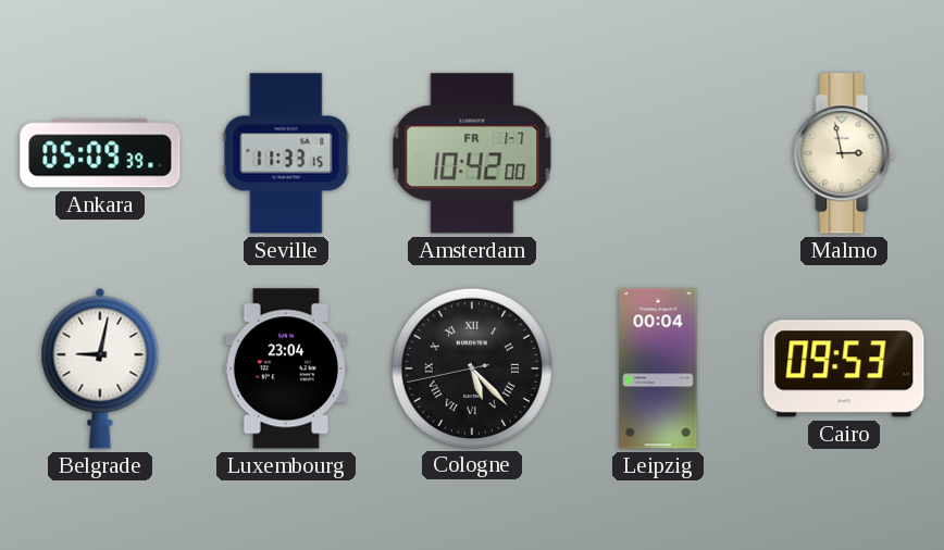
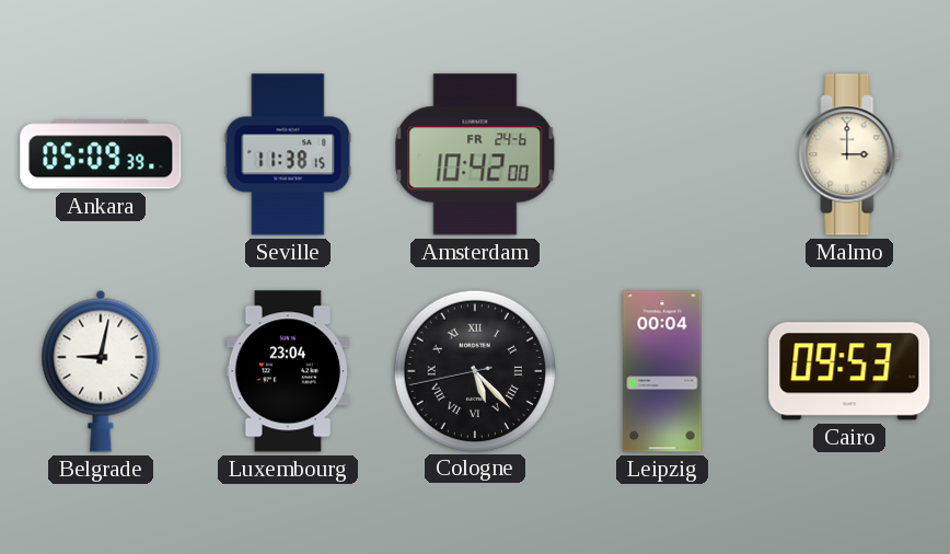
Seville: 11:33 -> 11:38 (288, 154)
Amsterdam date: FR 1-7 -> FR 24-6 (475, 154)
Malmo: 2:58 -> 3:00 (849, 154)
